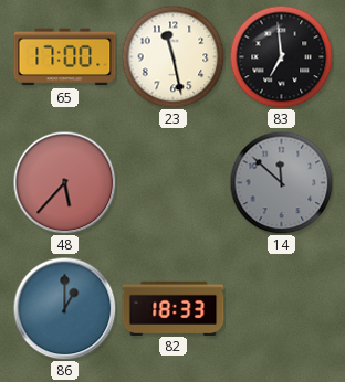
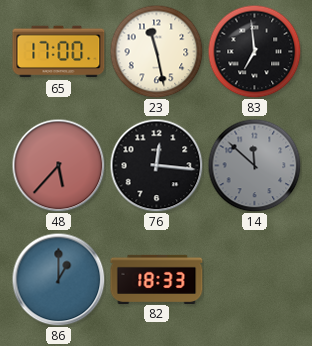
76: none -> 12:16 (156, 165)
